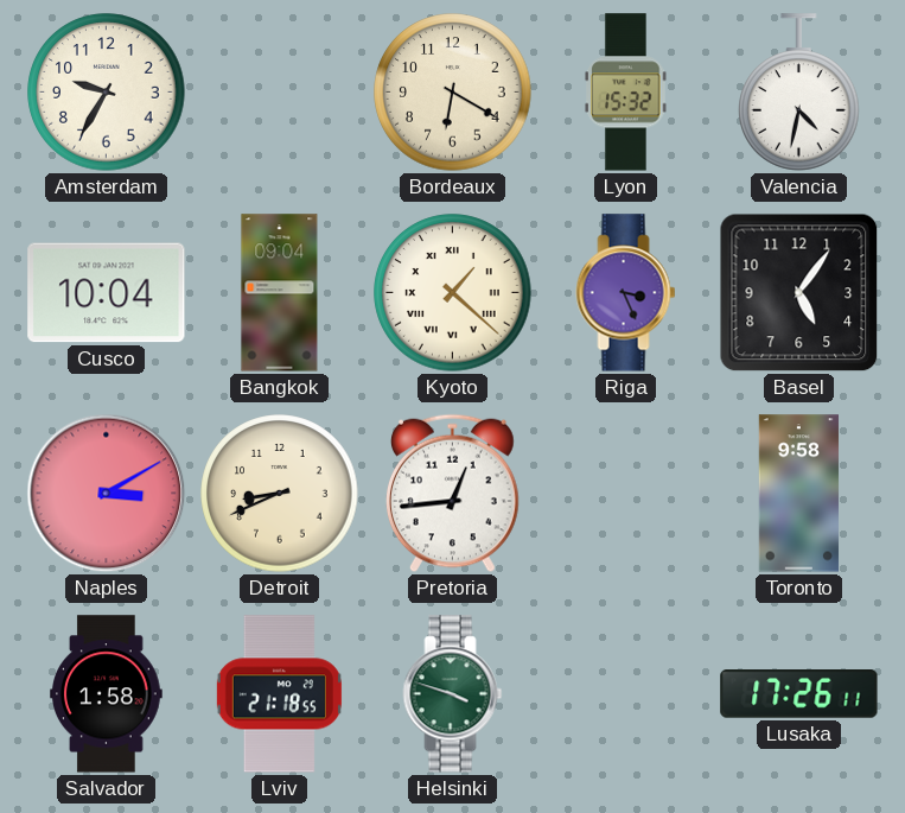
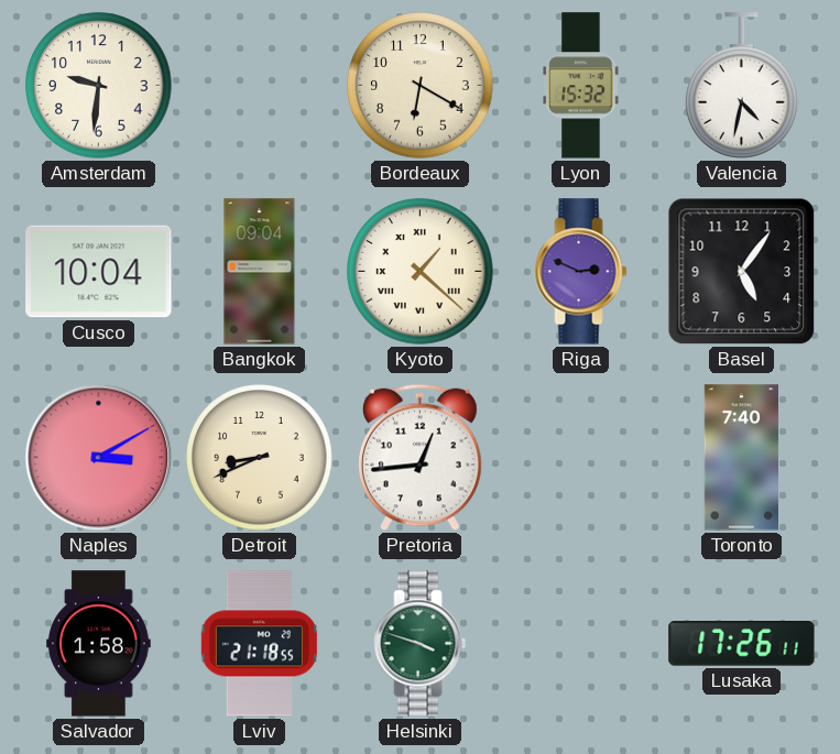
Amsterdam: 9:35 -> 9:31 (99, 86)
Riga: 3:26 -> 2:49 (581, 272)
Toronto: 9:58 -> 7:40 (741, 458)
